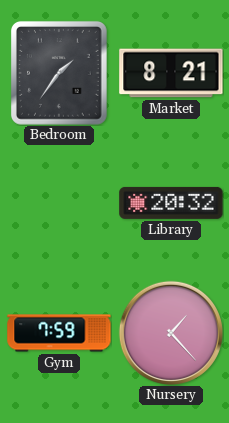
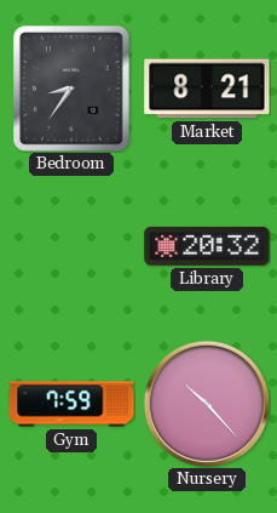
Bedroom: 1:36 -> 8:36 (71, 89)
Nursery: 1:23 -> 10:23 (207, 404)
